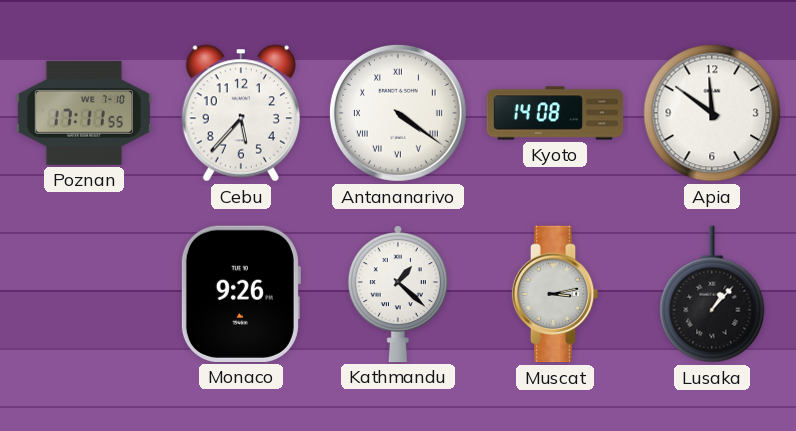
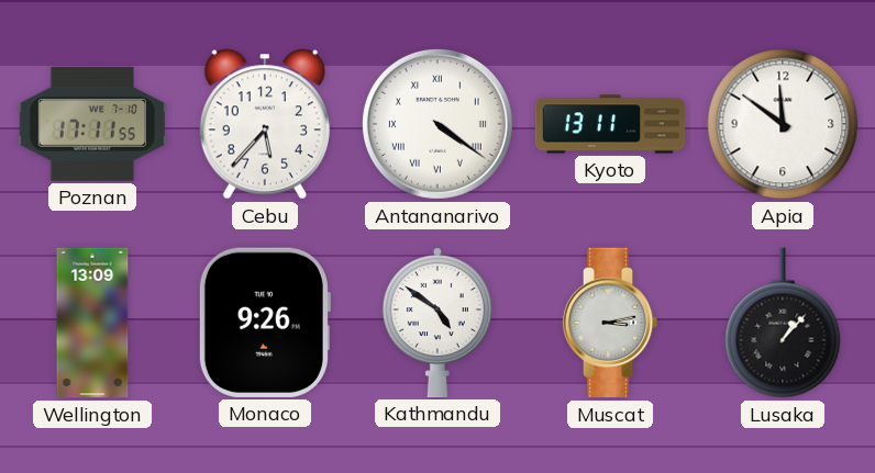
Kyoto: 14:08 -> 13:11 (610, 124)
Wellington: none -> 13:09 (92, 323)
Kathmandu: 1:22 -> 4:51 (437, 323)
